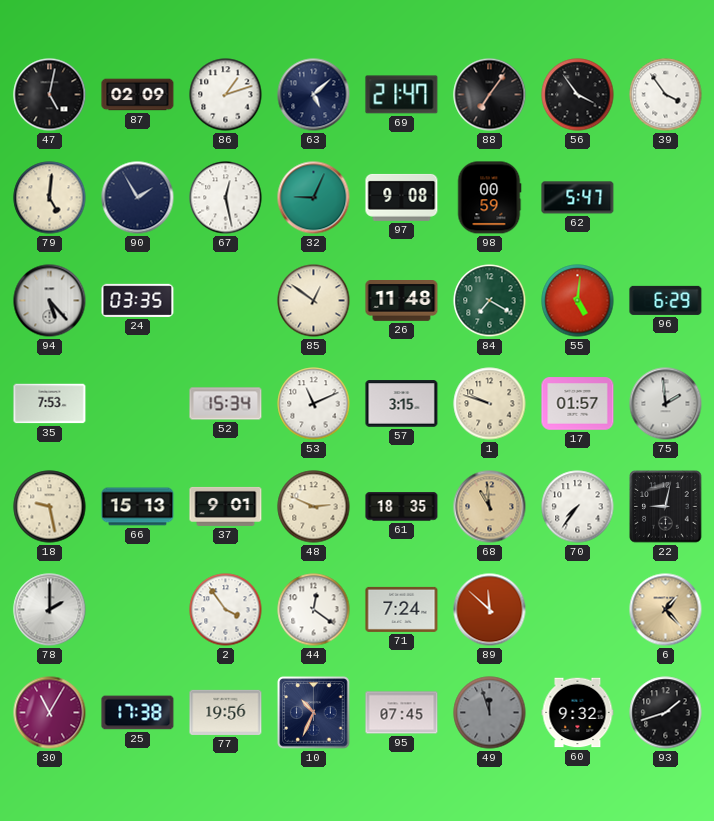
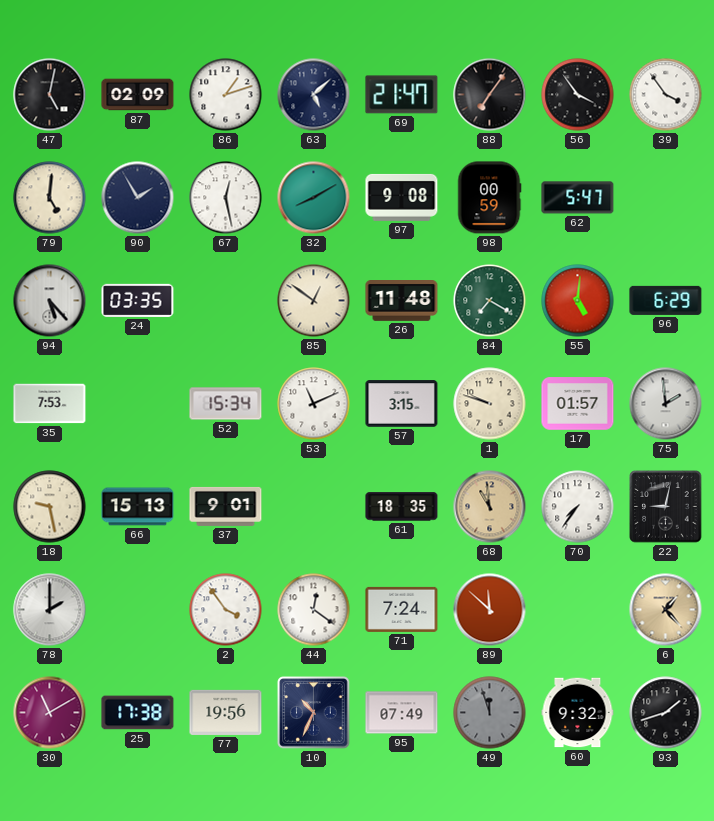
32: 9:04 -> 8:10 (314, 198)
48: 2:49 -> none (314, 507)
30: 11:05 -> 11:10 (50, 713)
95: 07:45 -> 07:49 (402, 713)
